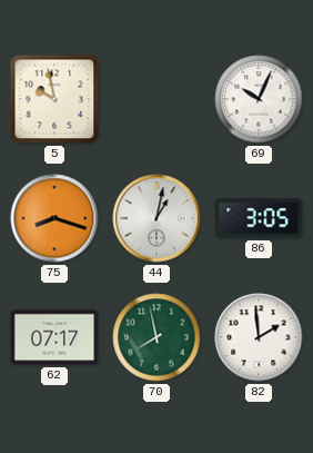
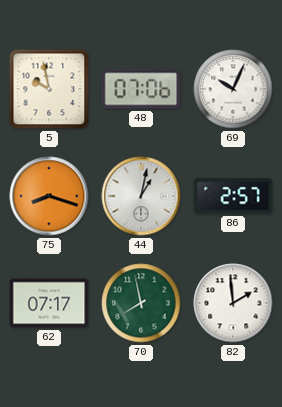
48: none -> 07:06 (141, 89)
86: 3:05 -> 2:57 (233, 196)
